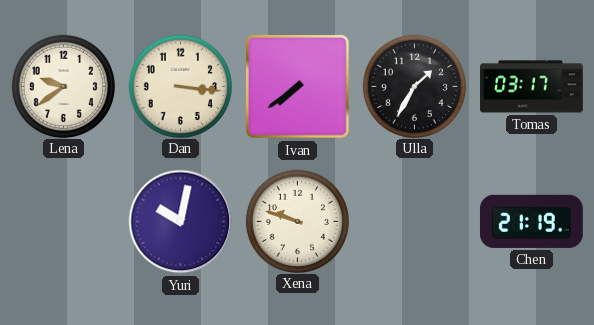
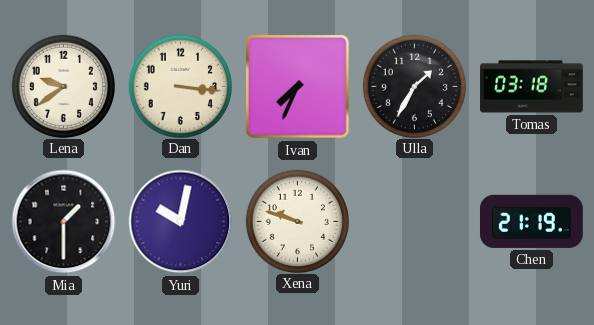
Ivan: 7:39 -> 7:34 (298, 87)
Tomas: 03:17 -> 03:18 (532, 87)
Mia: none -> 1:30 (64, 222)
